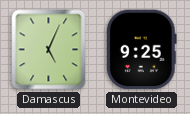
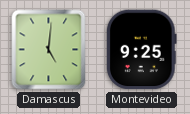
Damascus: 5:04 -> 5:01 (49, 50)
